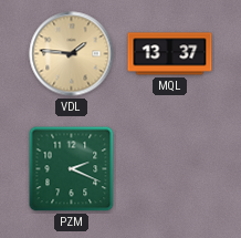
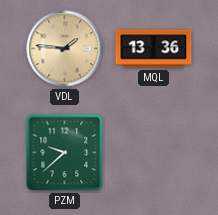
MQL: 13:37 -> 13:36 (154, 49)
PZM: 2:19 -> 9:38 (65, 153)
